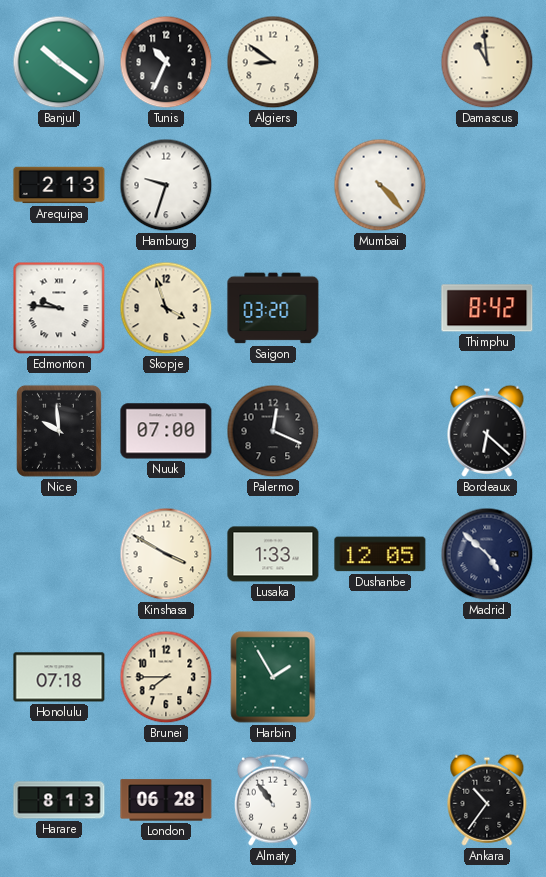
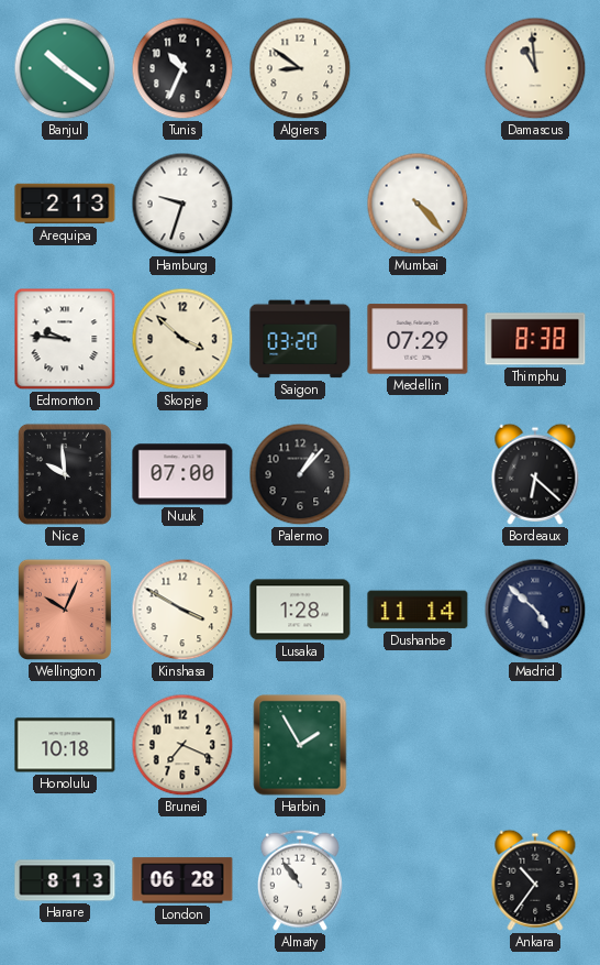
Skopje: 3:57 -> 3:52 (182, 339)
Medellin: none -> 07:29 (418, 339)
Thimphu: 8:42 -> 8:38 (535, 339)
Palermo: 12:19 -> 1:07 (300, 474)
Wellington: none -> 10:04 (65, 610)
Lusaka: 1:33 -> 1:28 (300, 610)
Dushanbe: 12:05 -> 11:14 (418, 610)
Honolulu: 07:18 -> 10:18 (65, 745)
Brunei: 7:45 -> 7:19 (182, 745)
